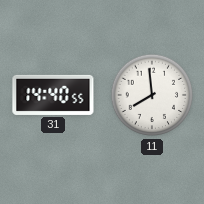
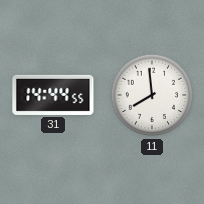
31: 14:40 -> 14:44 (53, 95)
